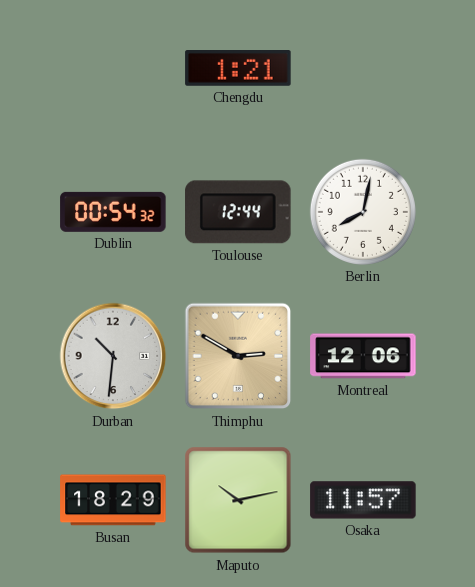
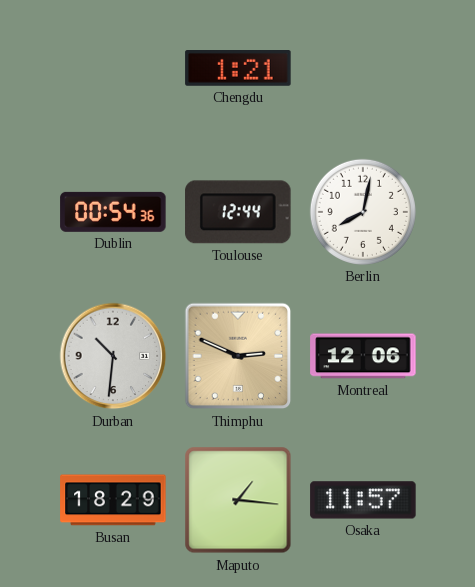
Dublin: 00:54:32 -> 00:54:36 (113, 212)
Thimphu: 2:50 -> 2:49 (238, 356)
Maputo: 10:13 -> 1:16 (238, 500)
